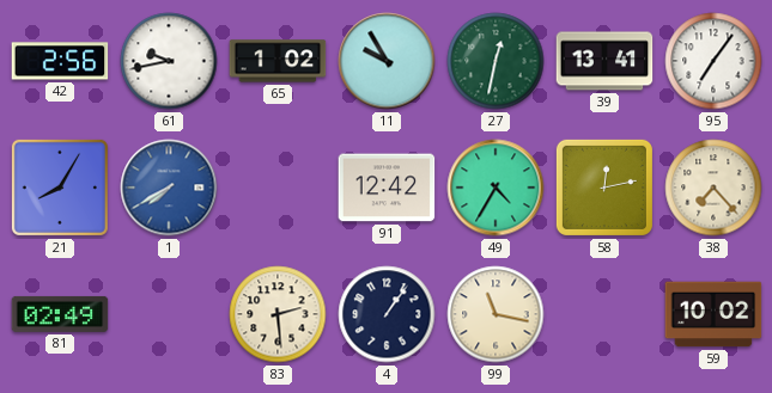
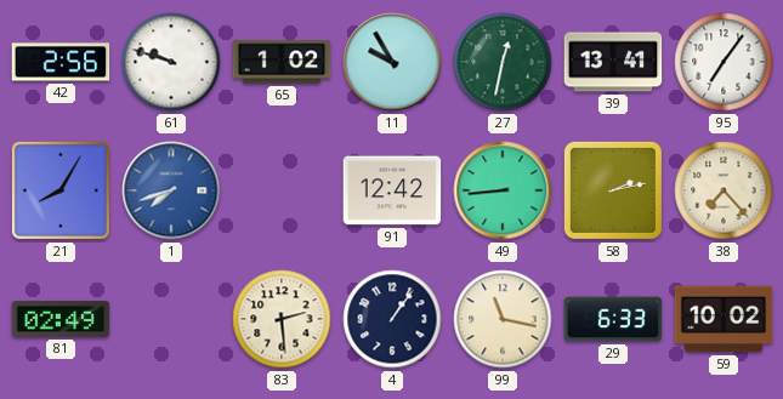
61: 9:43 -> 9:48 (171, 62)
1: 7:40 -> 7:42 (171, 190)
49: 4:35 -> 8:44 (503, 190)
58: 12:13 -> 2:13 (613, 190)
29: none -> 6:33 (613, 319)
